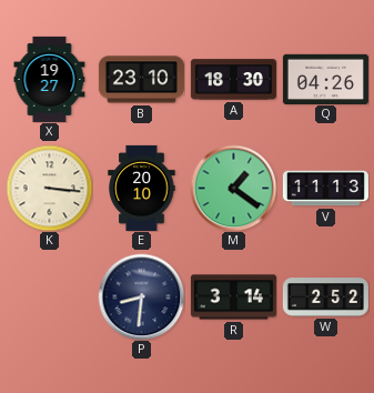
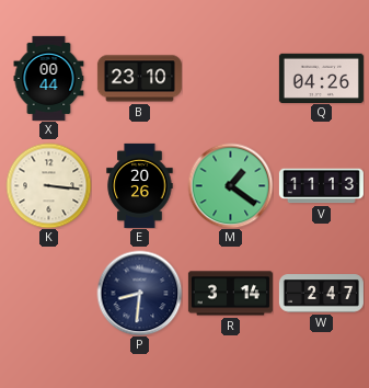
X: 19:27 -> 00:44 (49, 78)
A: 18:30 -> none (233, 80)
E: 20:10 -> 20:26 (140, 185)
W: 2:52 -> 2:47 (321, 294)
